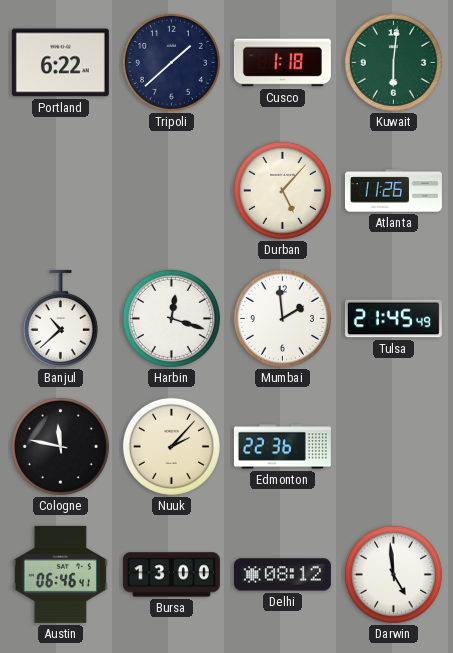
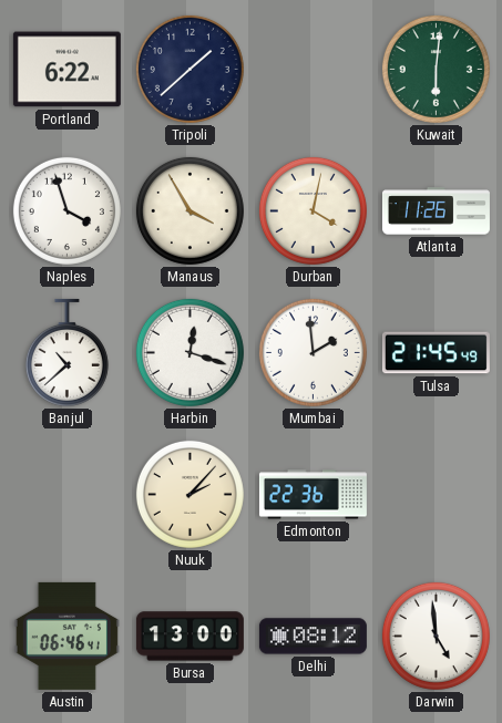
Cusco: 1:18 -> none (282, 63)
Naples: none -> 3:57 (66, 210)
Manaus: none -> 3:55 (189, 210)
Durban: 5:07 -> 4:02 (313, 210)
Cologne: 11:47 -> none (60, 446)
